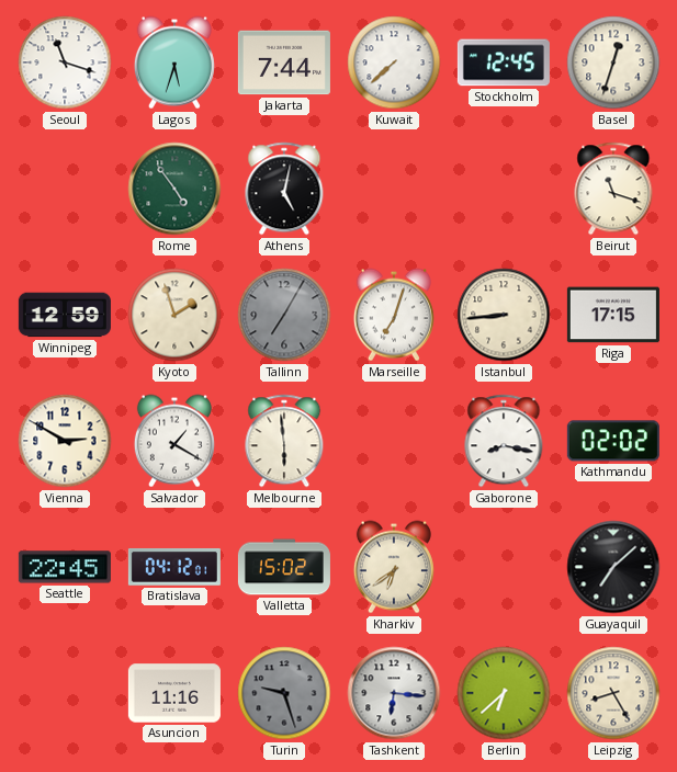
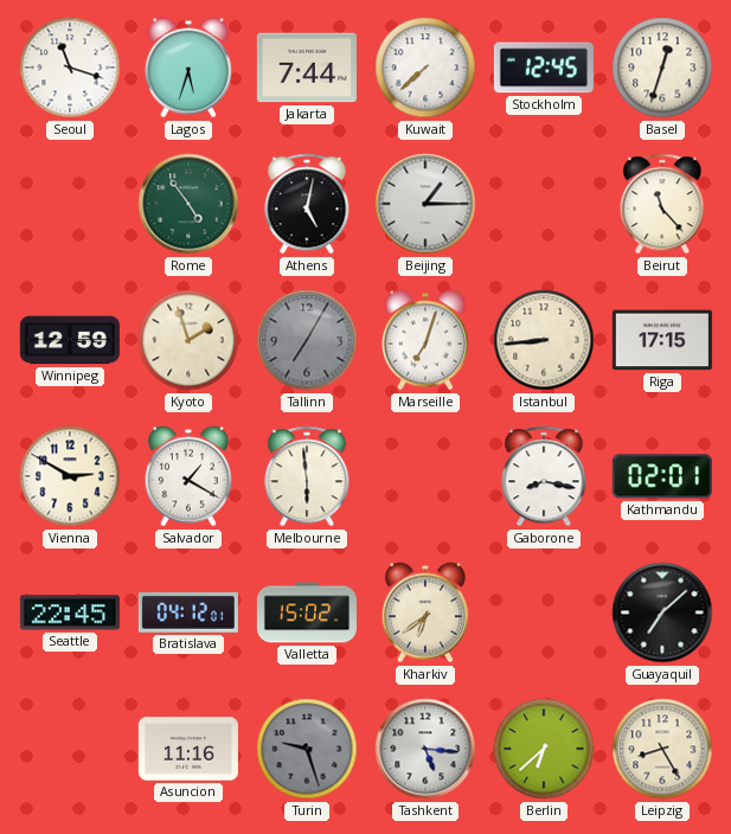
Beijing: none -> 1:15 (425, 204)
Beirut: 11:18 -> 11:23 (662, 204)
Kathmandu: 02:02 -> 02:01 (662, 476)
Tashkent: 6:16 -> 5:16 (425, 749)
